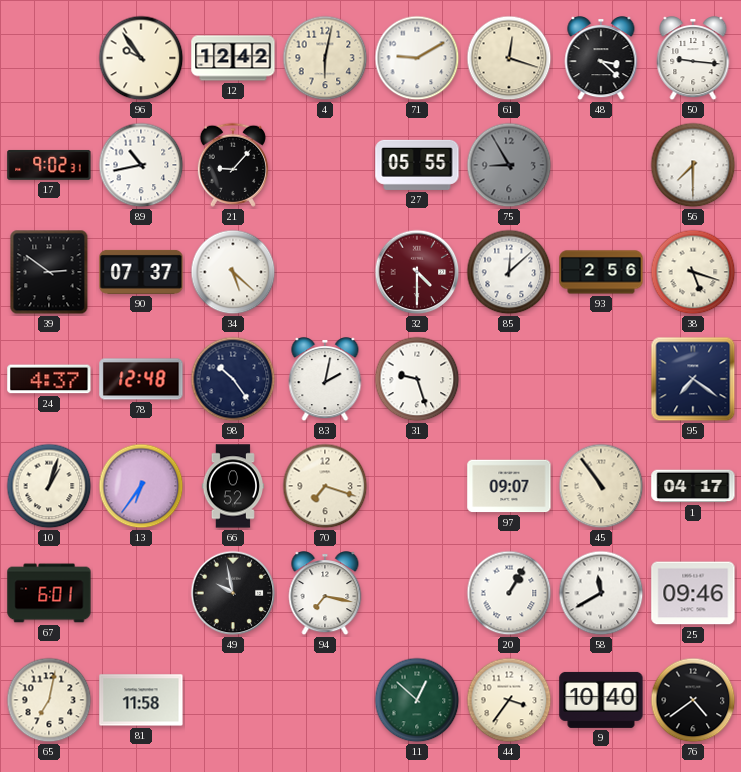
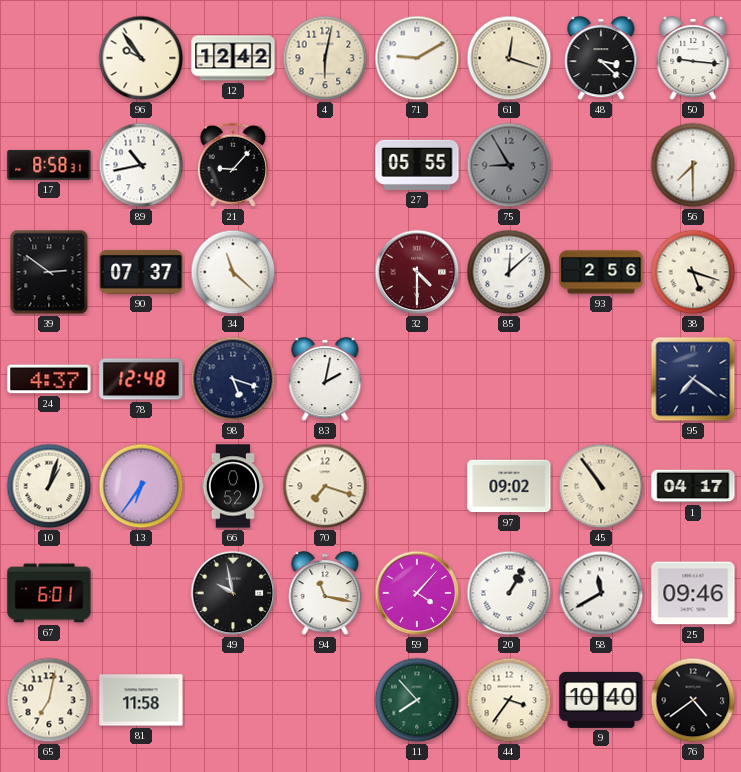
17: 9:02 -> 8:58 (49, 165)
34: 5:22 -> 11:22 (233, 272)
98: 10:24 -> 5:18 (233, 379)
31: 9:27 -> none (417, 379)
97: 09:07 -> 09:02 (509, 486)
94: 7:17 -> 11:17 (325, 594)
59: none -> 4:07 (417, 593)
11: 12:52 -> 7:53 (417, 700)
